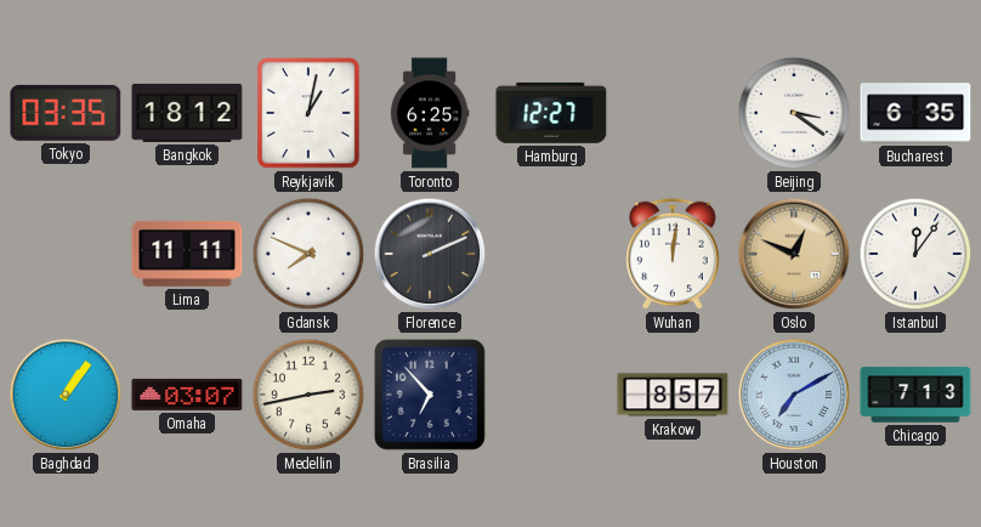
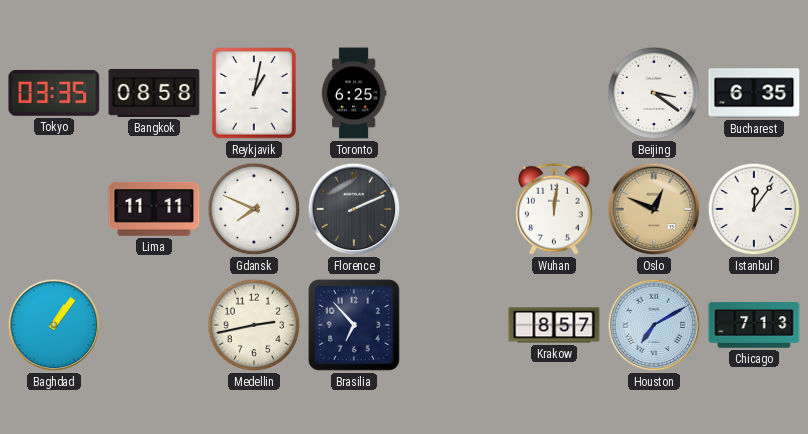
Bangkok: 18:12 -> 08:58 (154, 93)
Hamburg: 12:27 -> none (551, 113)
Omaha: 03:07 -> none (187, 395)
